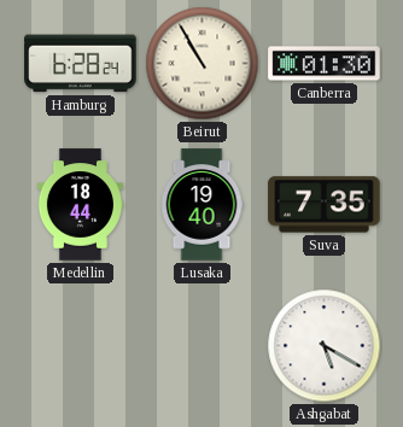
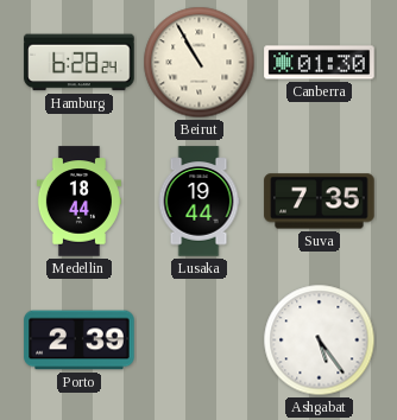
Lusaka: 19:40 -> 19:44 (198, 202)
Porto: none -> 2:39 (80, 341)
Ashgabat: 5:20 -> 5:24 (320, 341)
